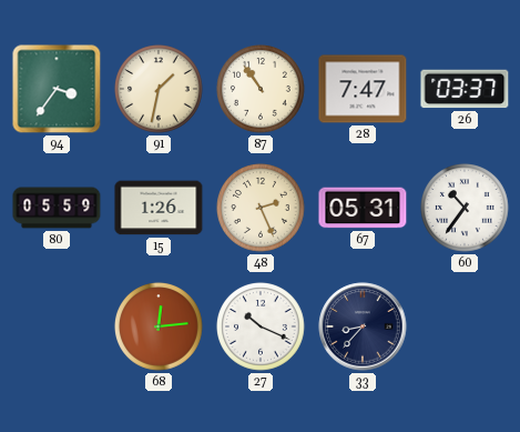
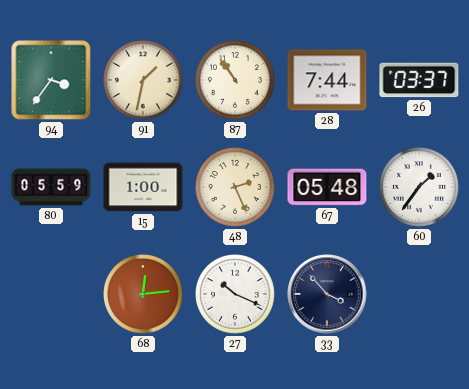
28: 7:47 -> 7:44 (327, 80)
15: 1:26 -> 1:00 (143, 187)
67: 05:31 -> 05:48 (327, 187)
60: 10:36 -> 1:36 (420, 188)
33: 8:37 -> 3:53 (327, 294)
